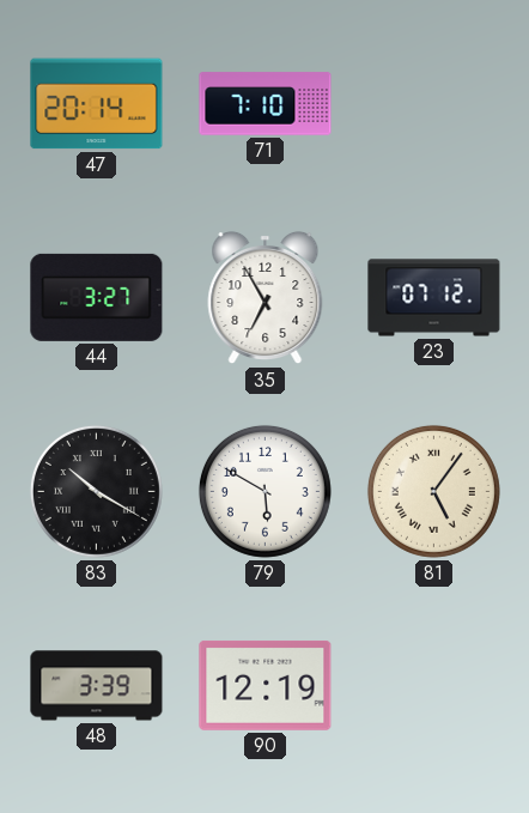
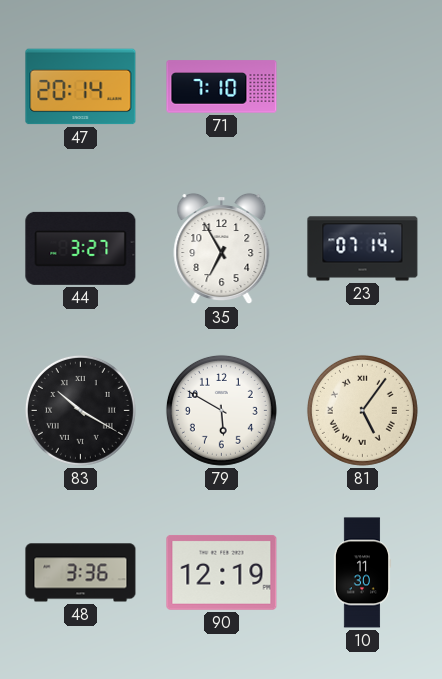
23: 07:12 -> 07:14 (363, 249)
48: 3:39 -> 3:36 (81, 573)
10: none -> 11:30 (362, 573)
